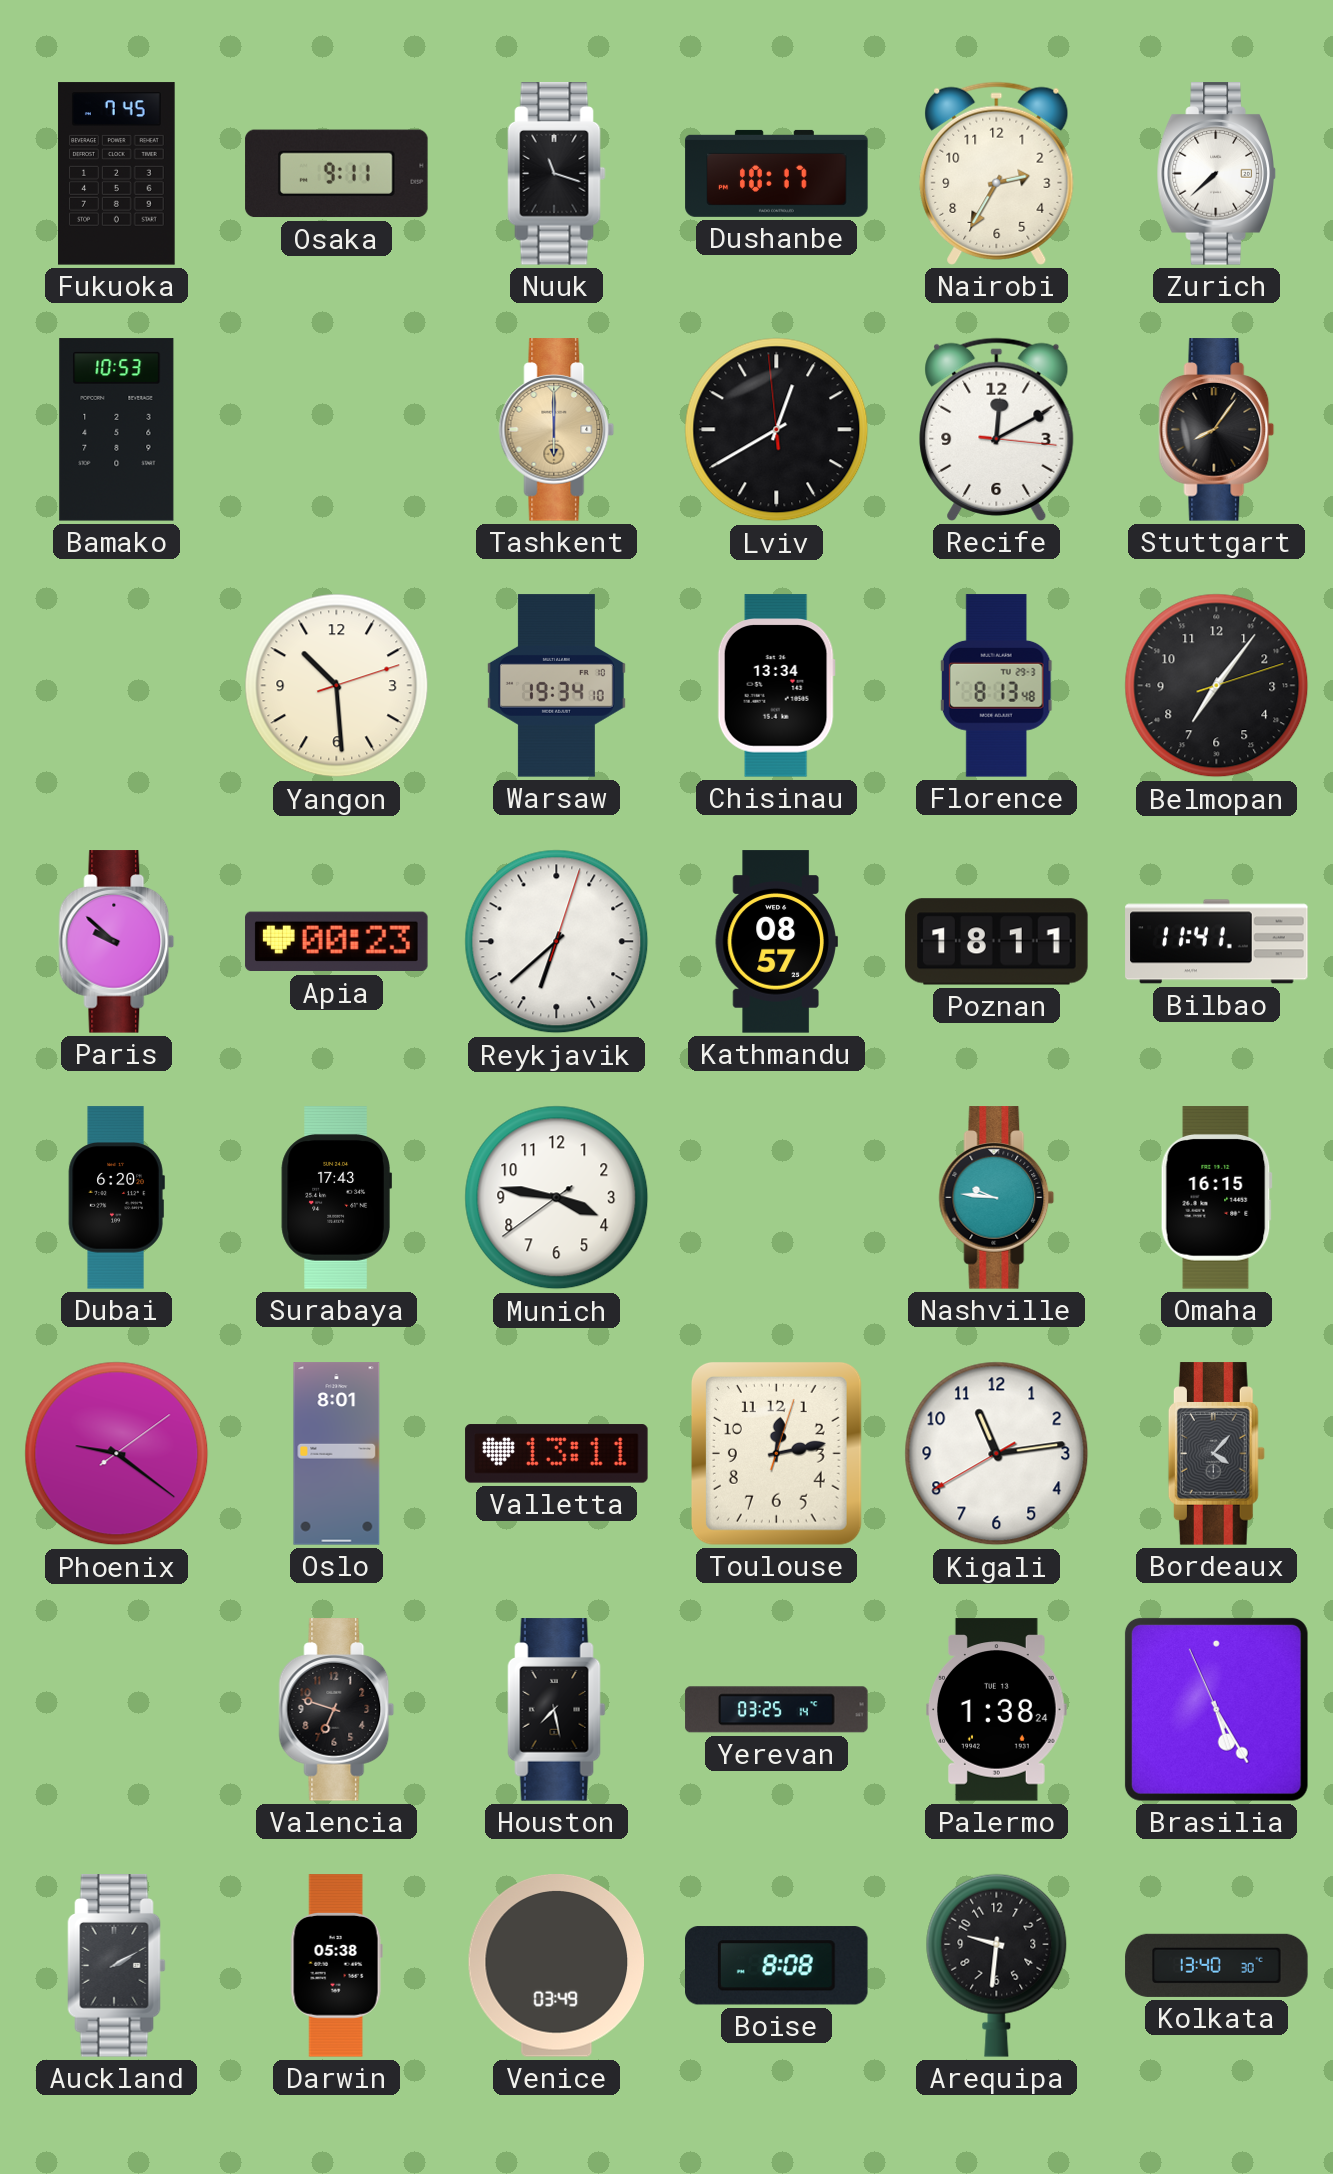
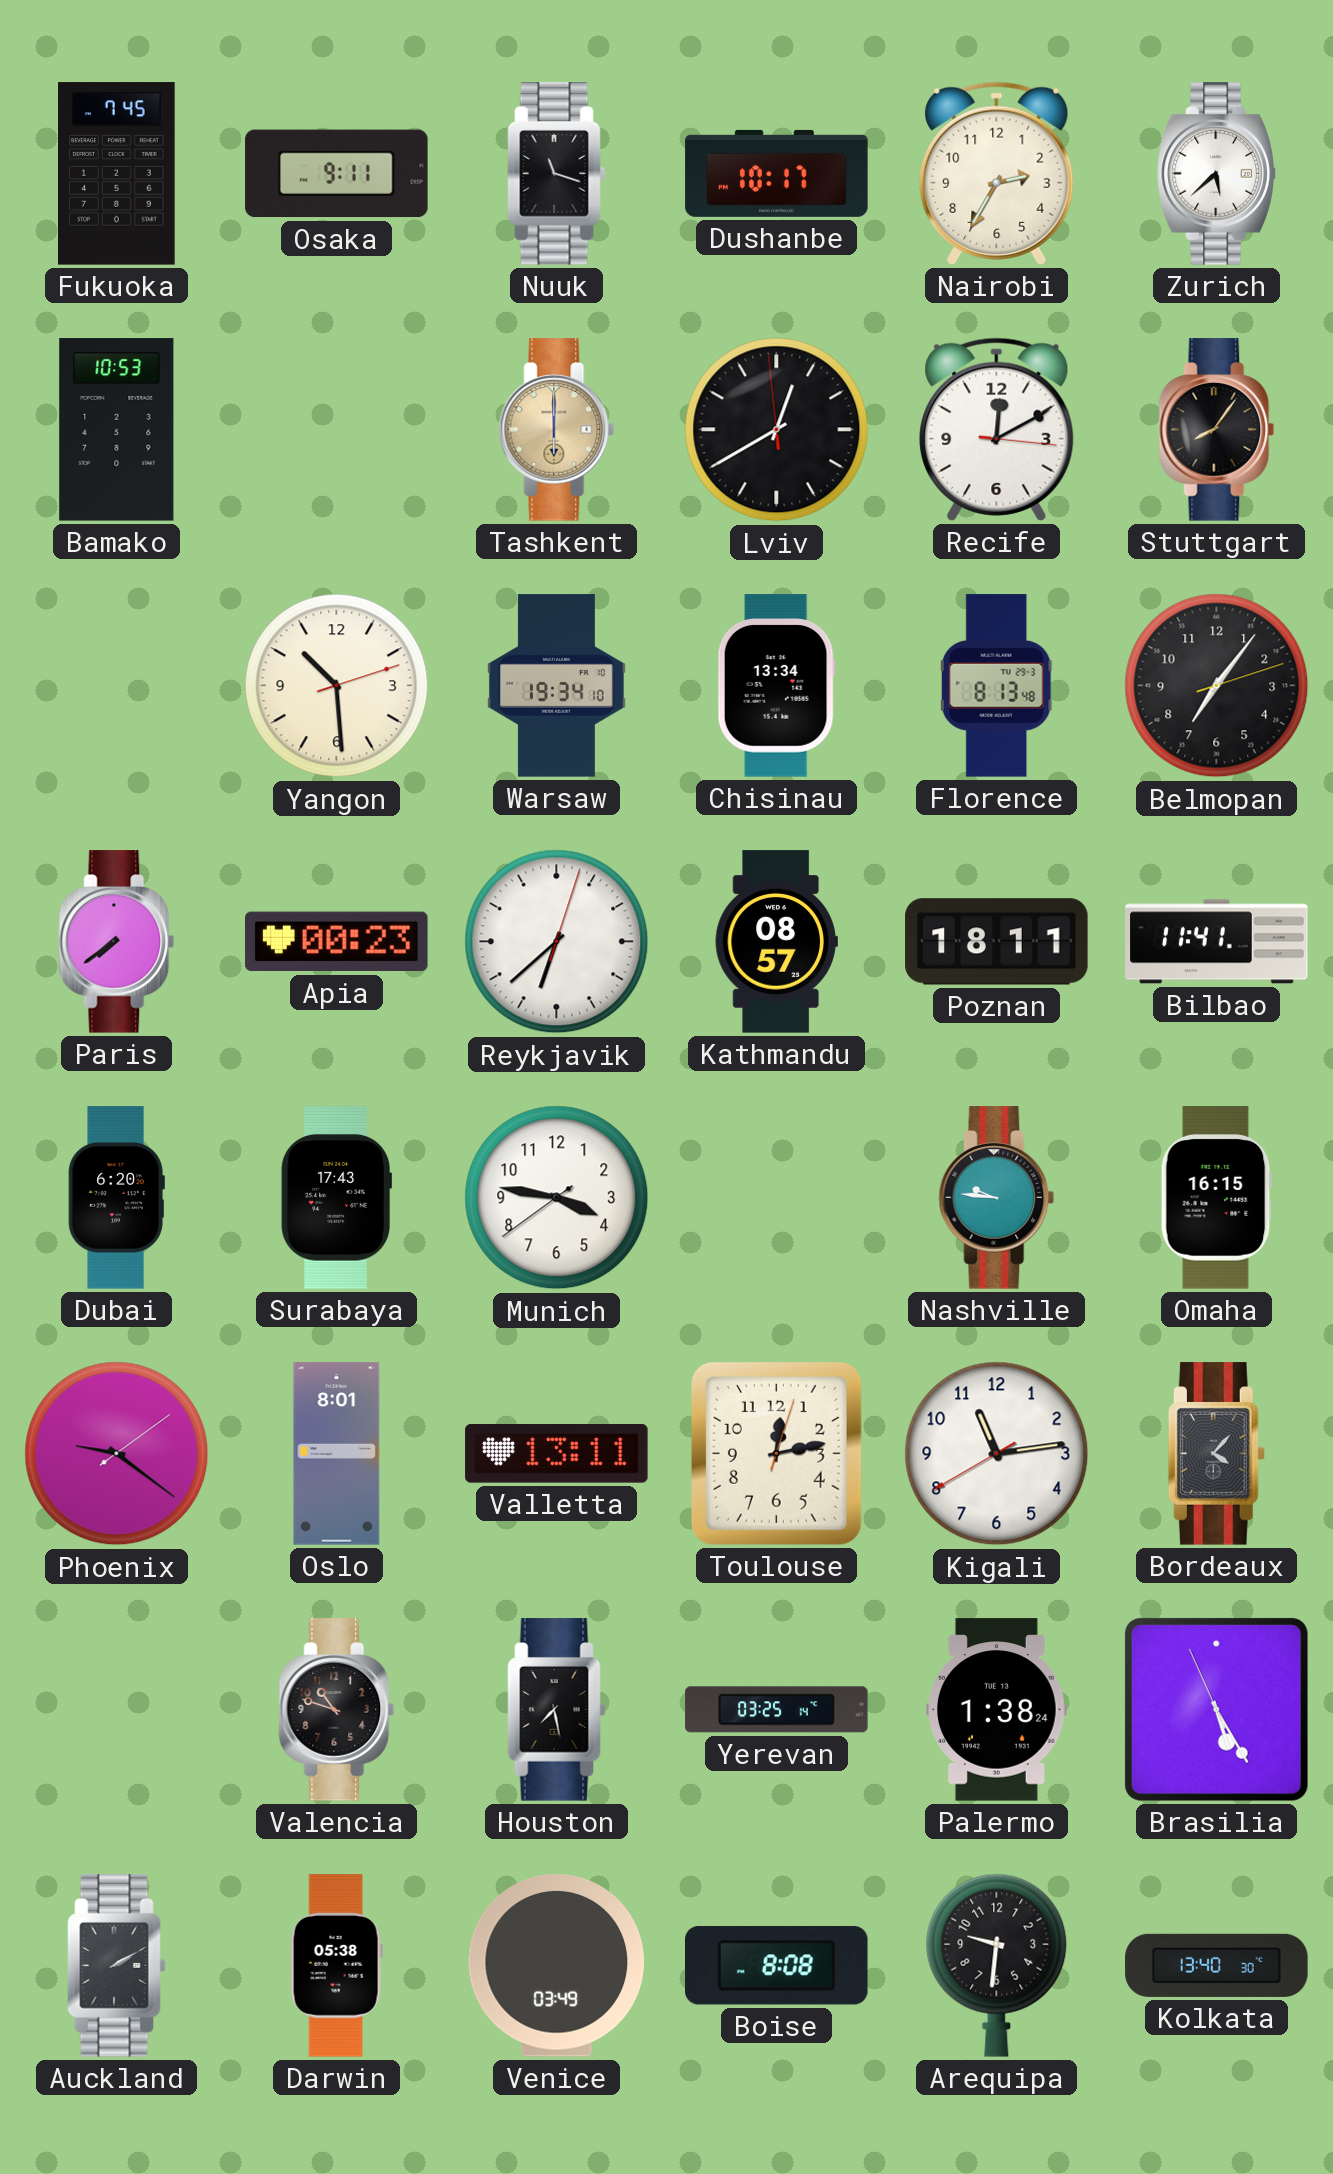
Zurich: 7:38 -> 5:38 (1216, 174)
Paris: 9:52 -> 7:39 (117, 942)
Valencia: 6:48 -> 10:48 (337, 1710)
